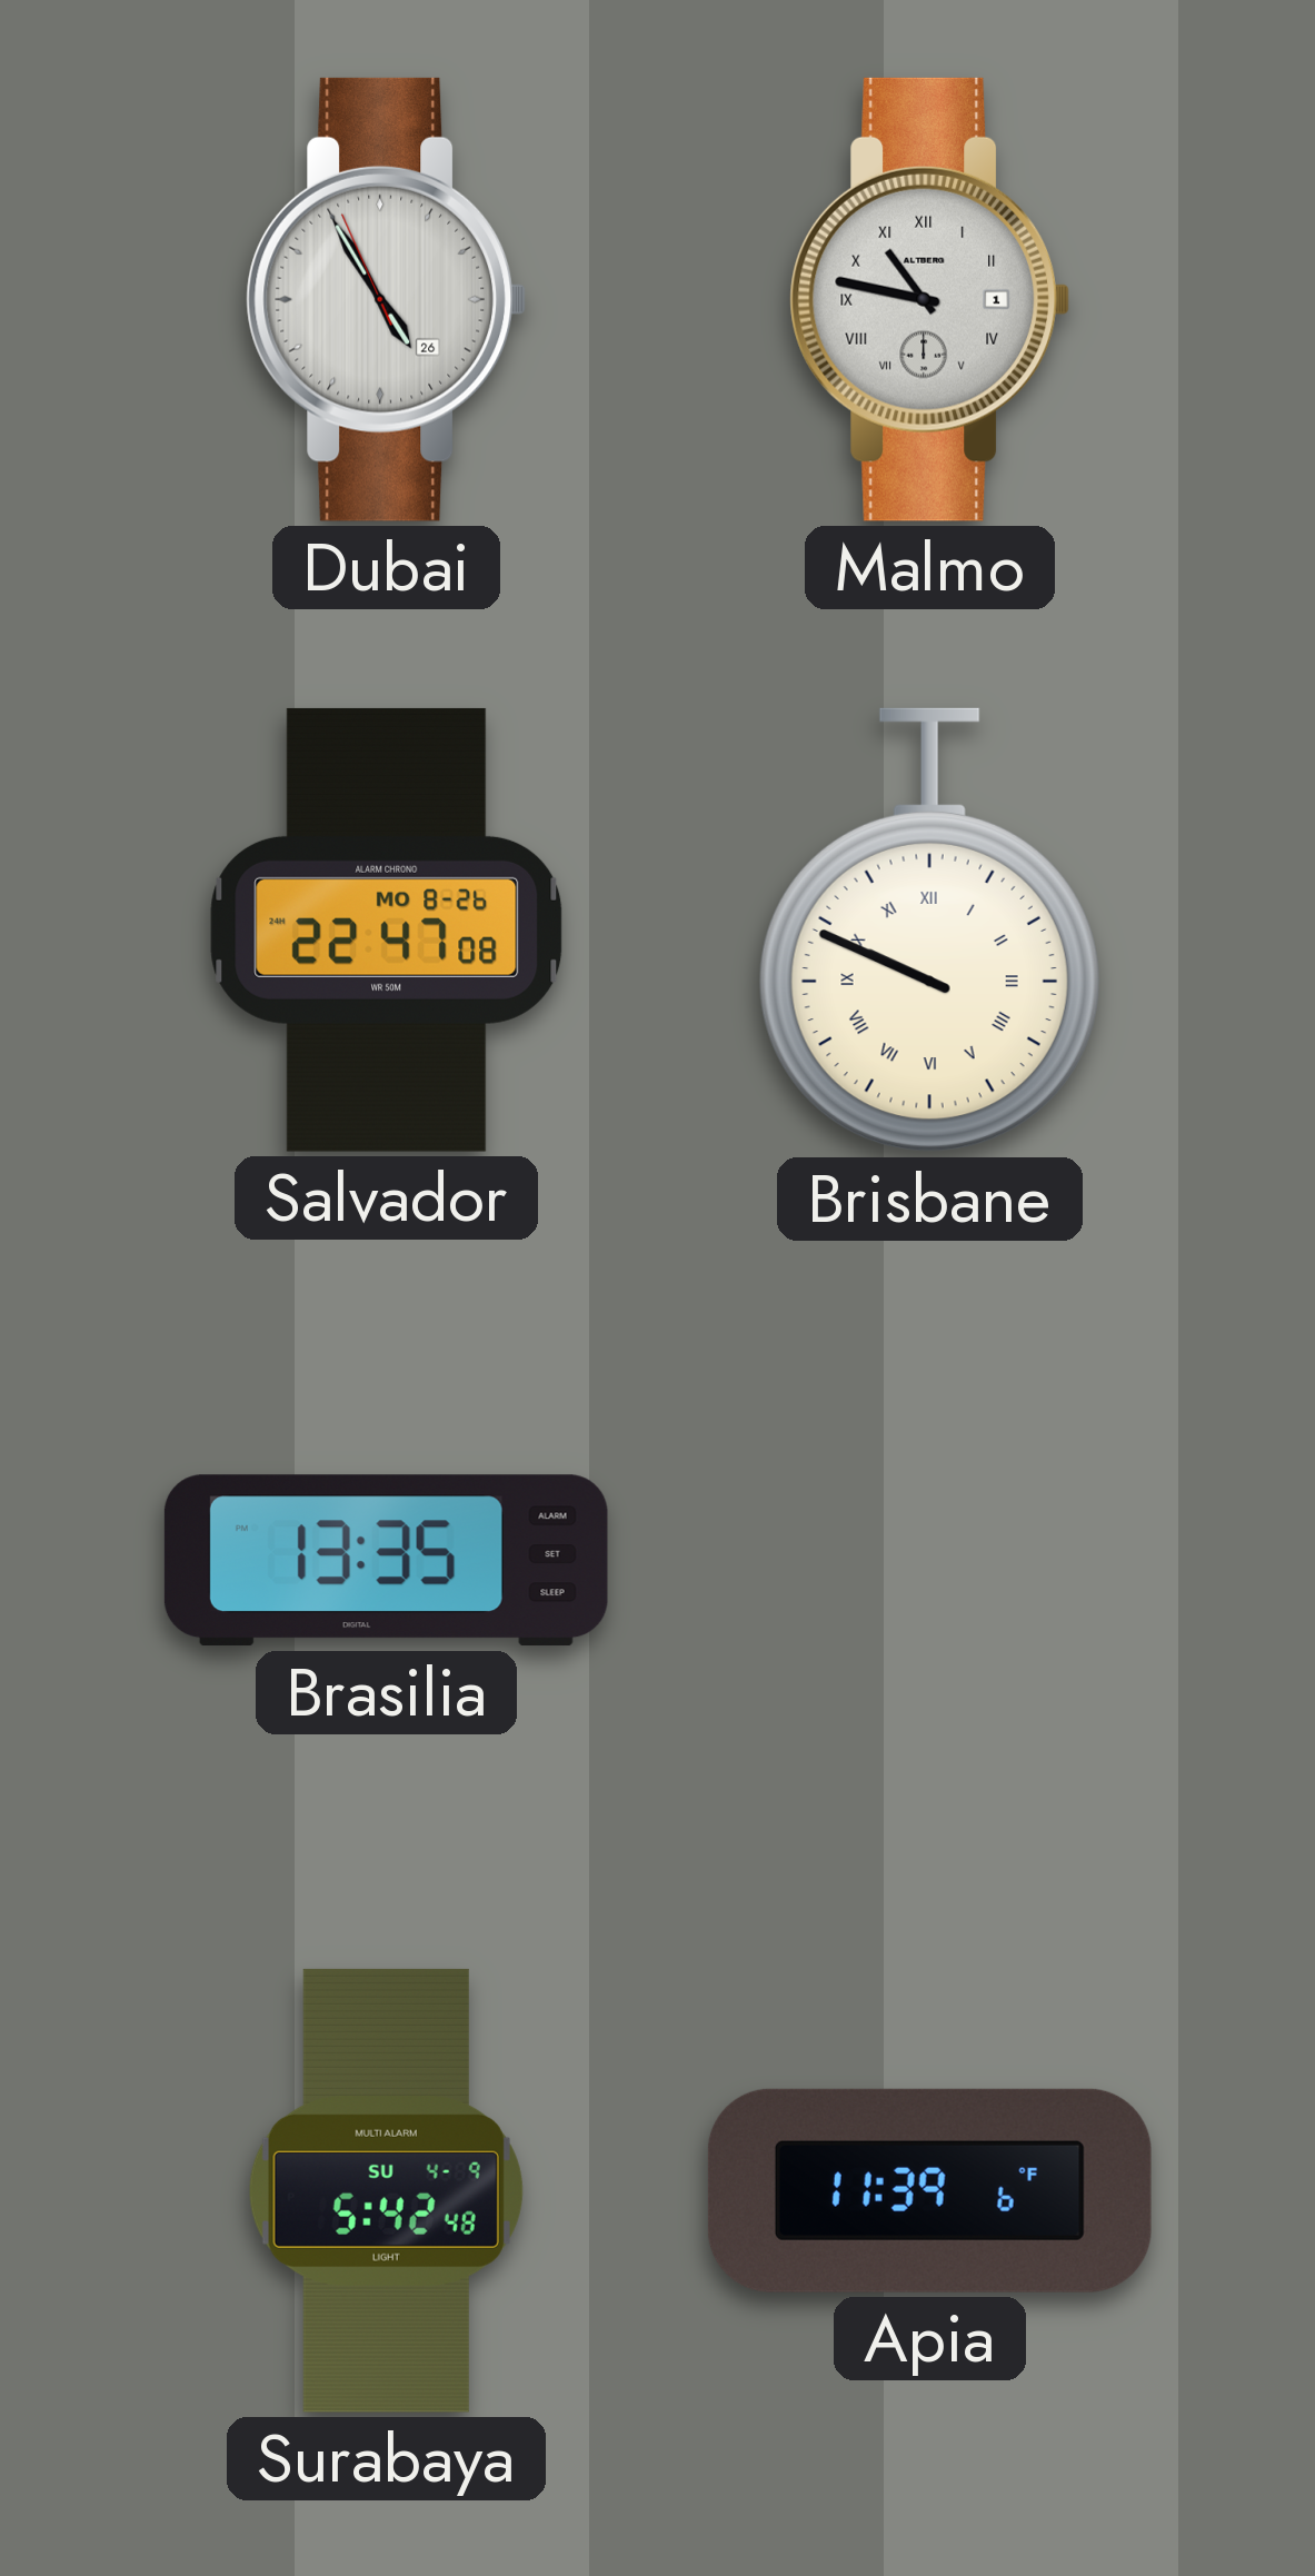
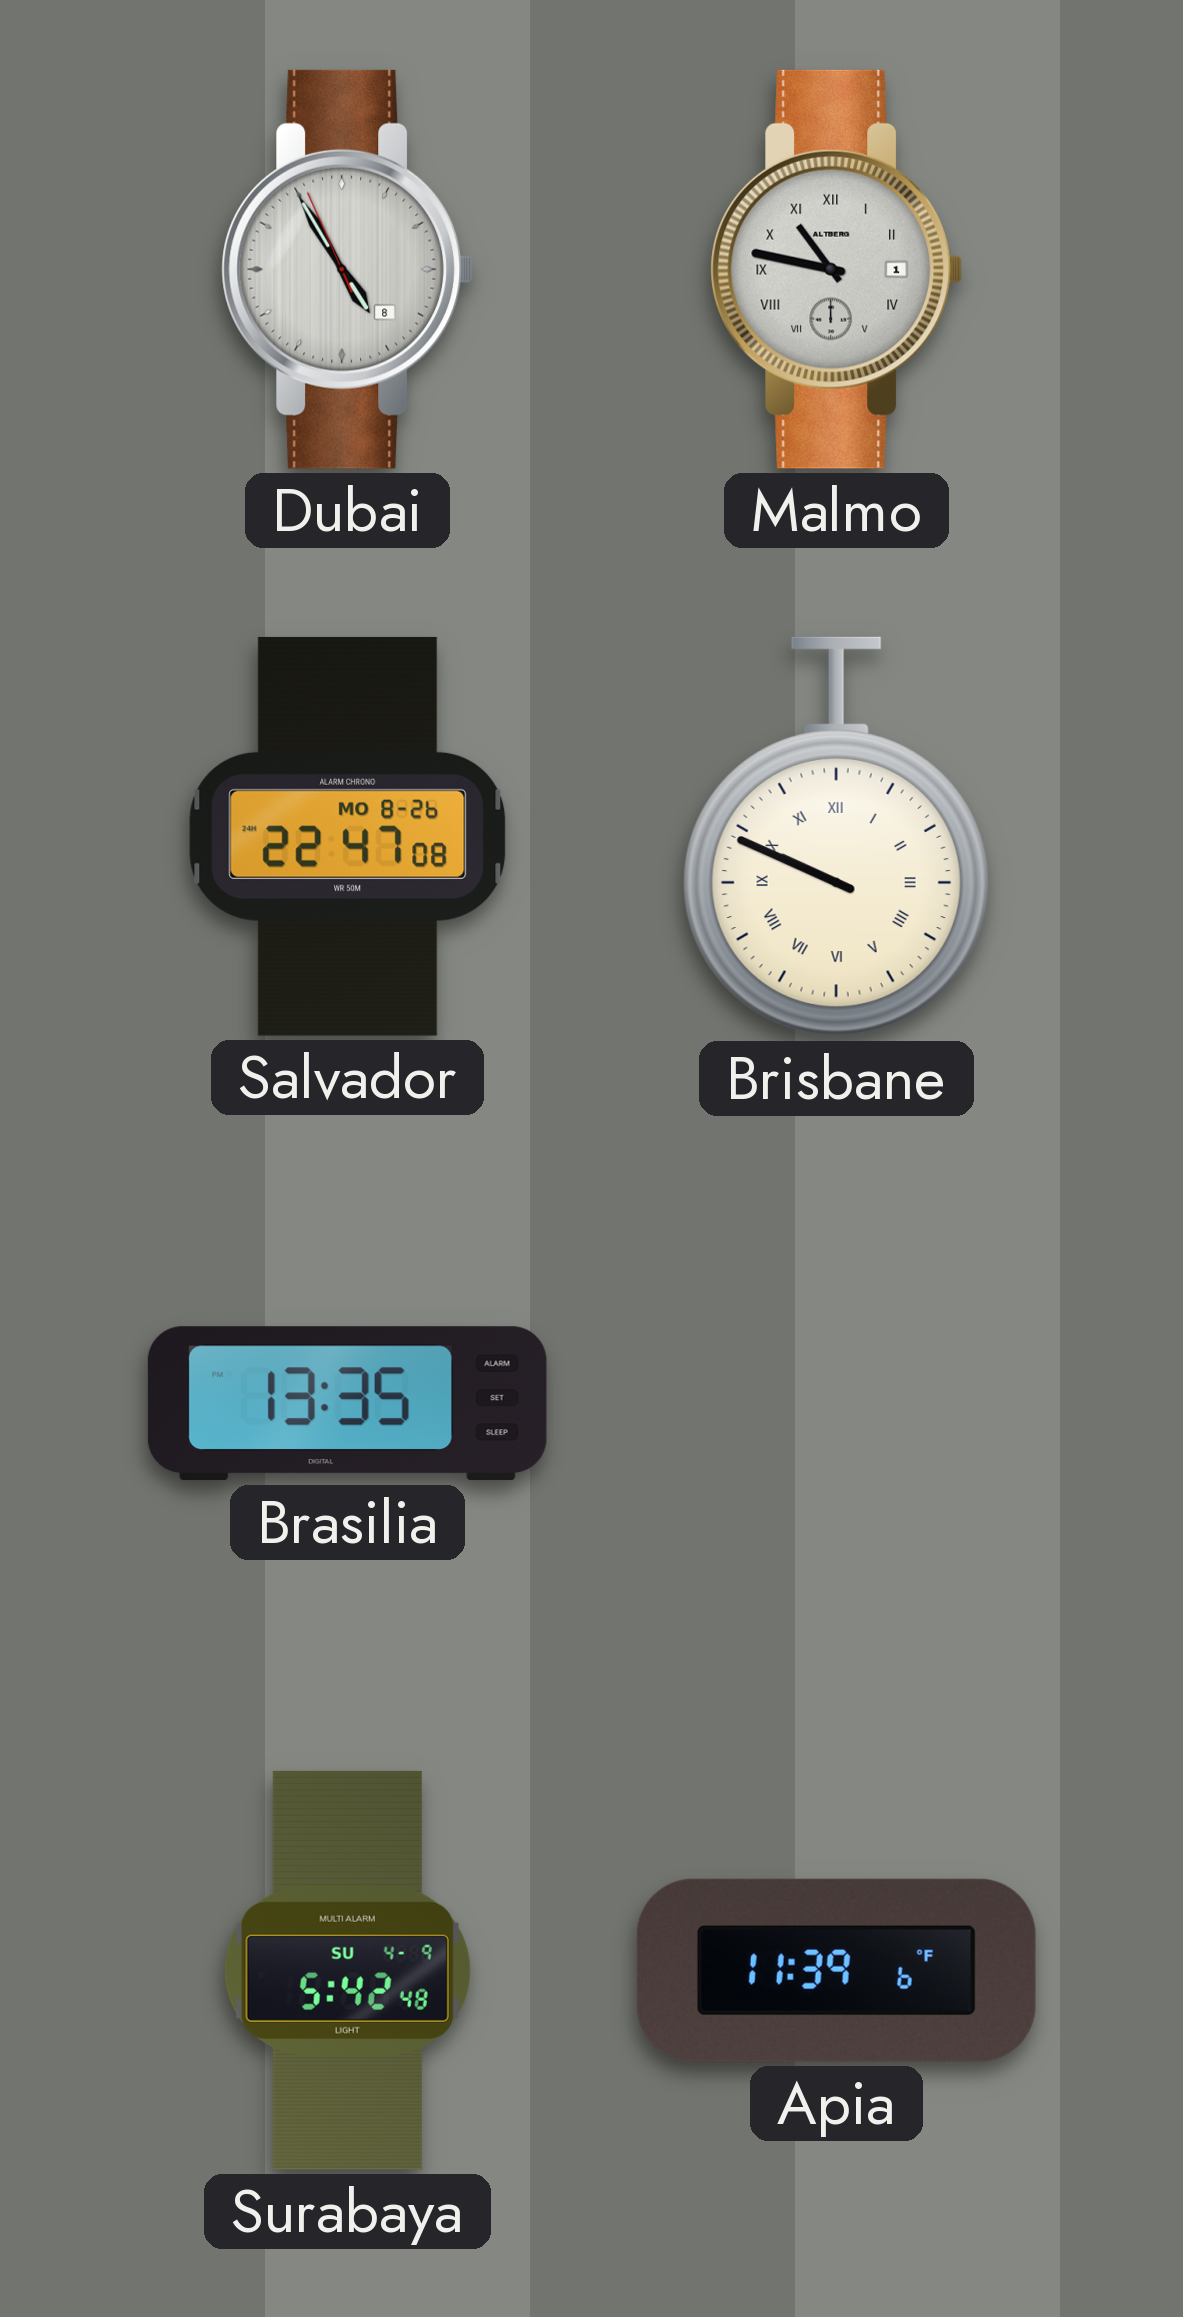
Dubai date: 26 -> 8 (348, 269)
